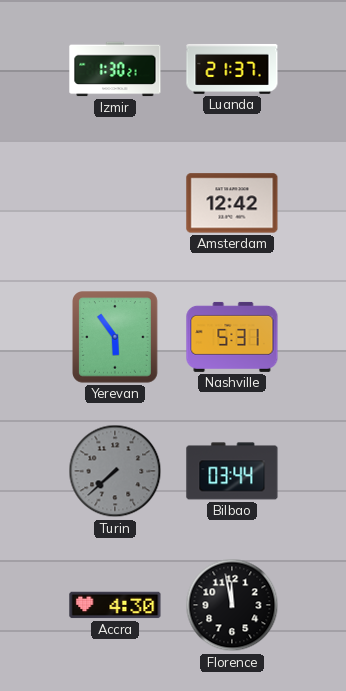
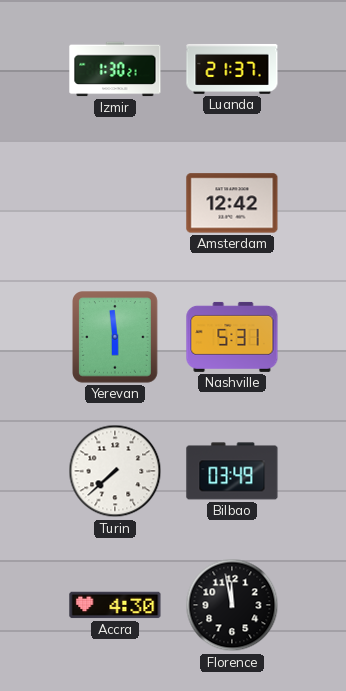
Yerevan: 5:54 -> 5:59 (116, 338)
Turin dial: grey -> white (115, 471)
Bilbao: 03:44 -> 03:49 (232, 471)
